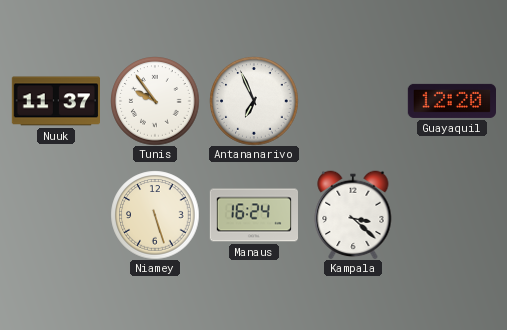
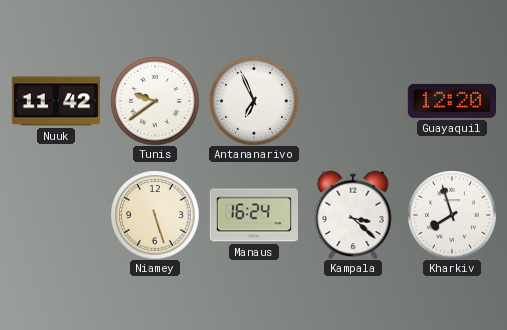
Nuuk: 11:37 -> 11:42 (55, 101)
Tunis: 9:54 -> 9:39 (155, 101)
Kharkiv: none -> 7:57 (452, 215)
